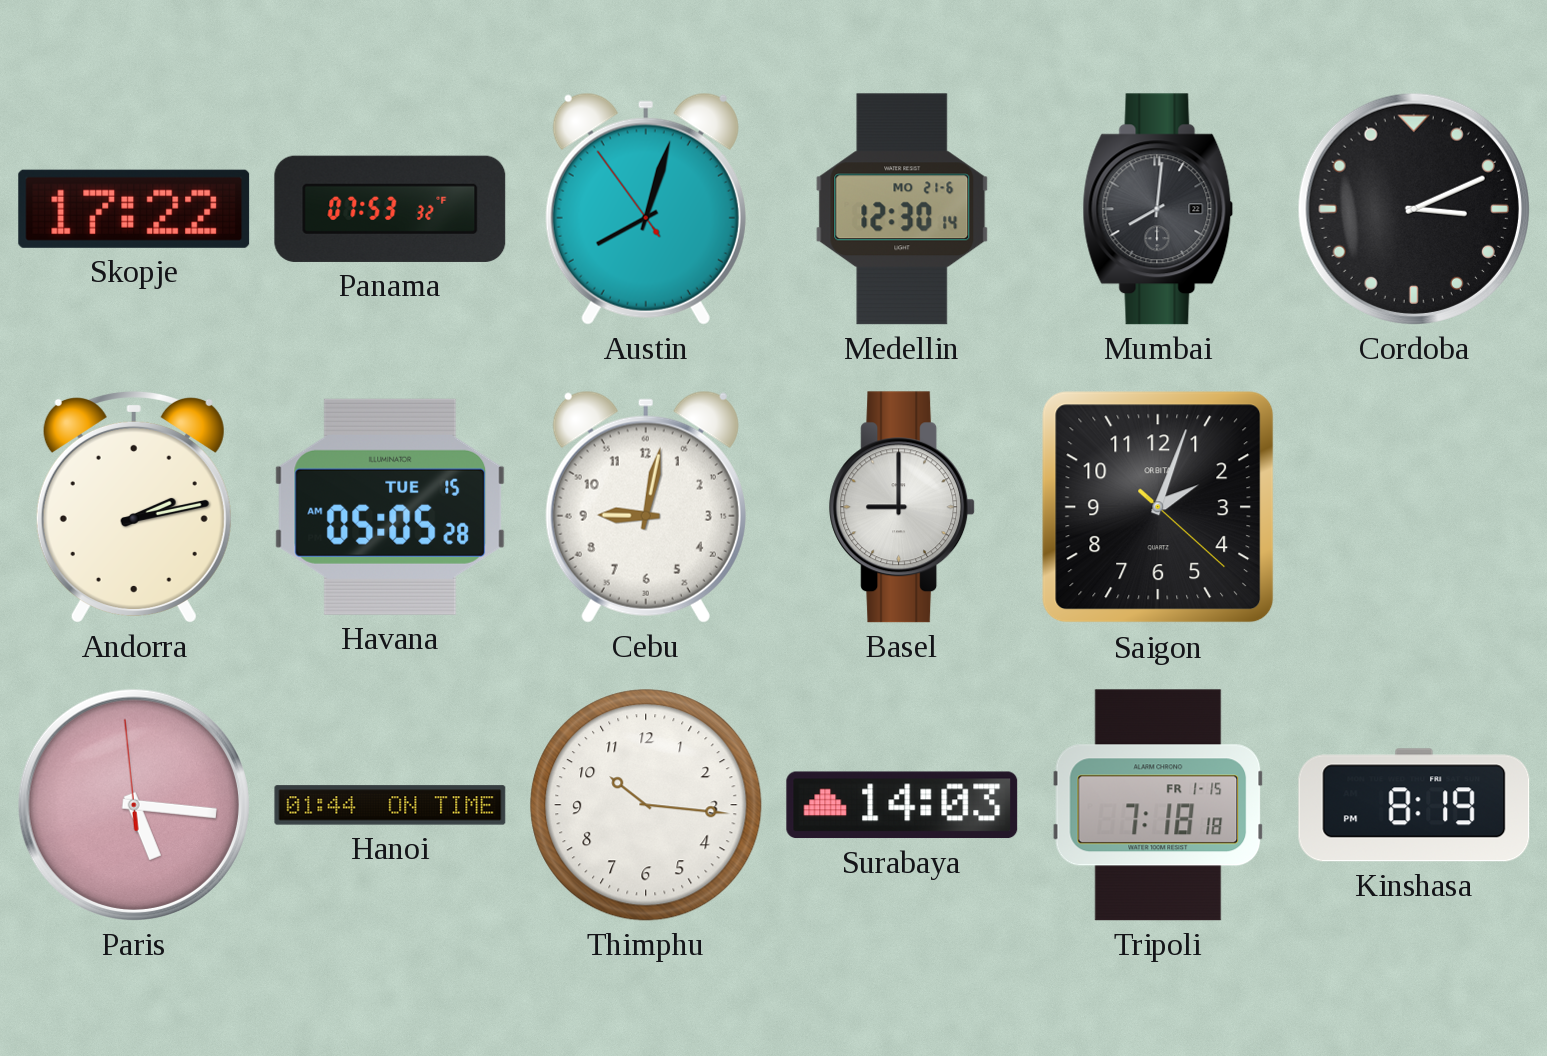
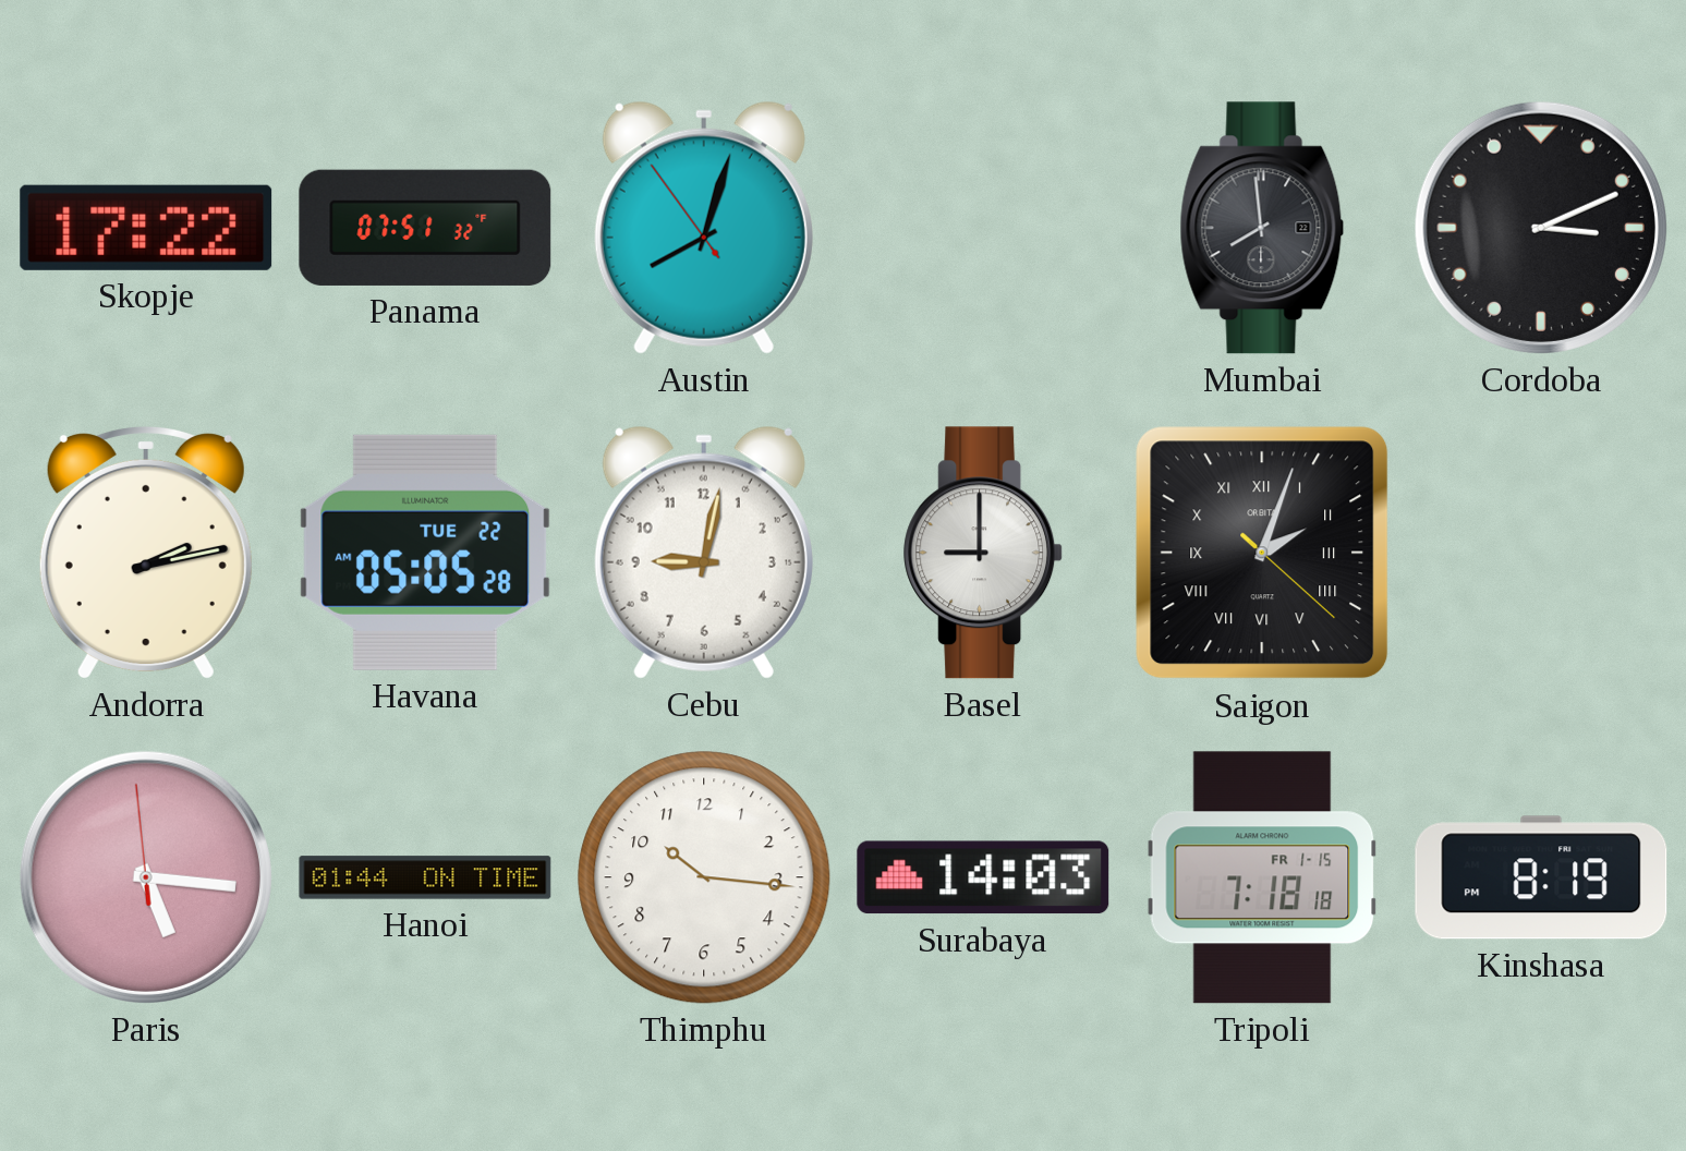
Panama: 07:53 -> 07:51 (425, 228)
Medellin: 12:30 -> none (902, 209)
Mumbai: 8:01 -> 7:59 (1262, 228)
Havana date: TUE 15 -> TUE 22 (425, 553)
Saigon numerals: Arabic -> Roman (1262, 553)
